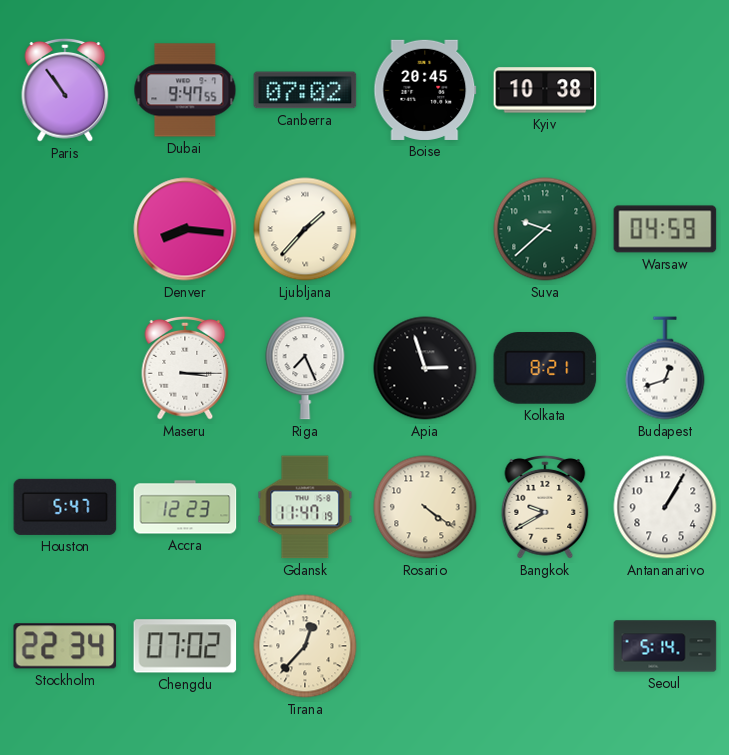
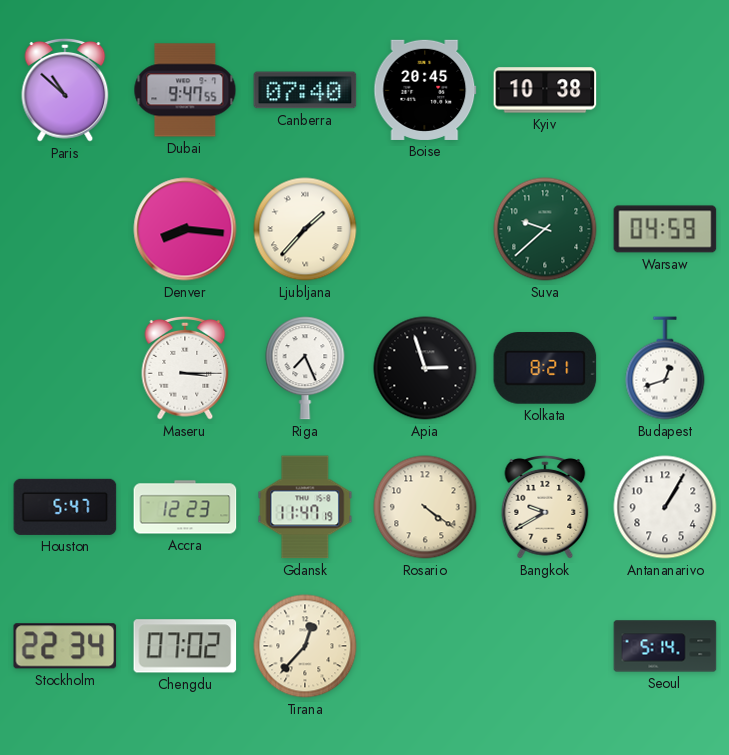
Paris: 10:54 -> 10:52 (65, 90)
Canberra: 07:02 -> 07:40 (305, 90)
